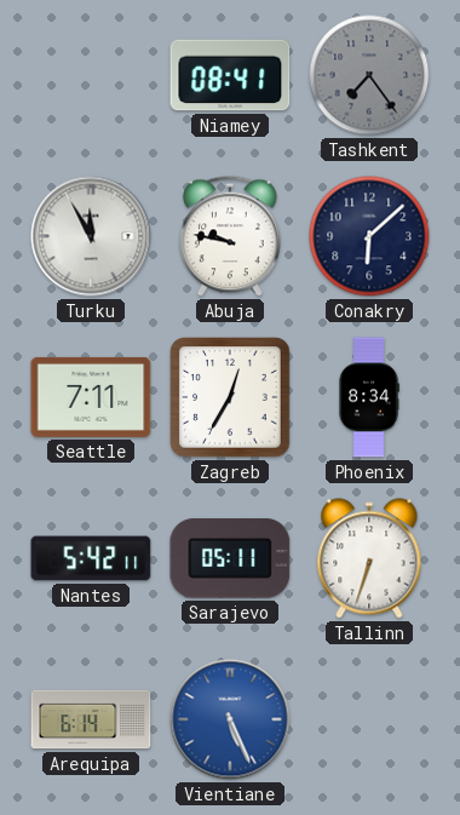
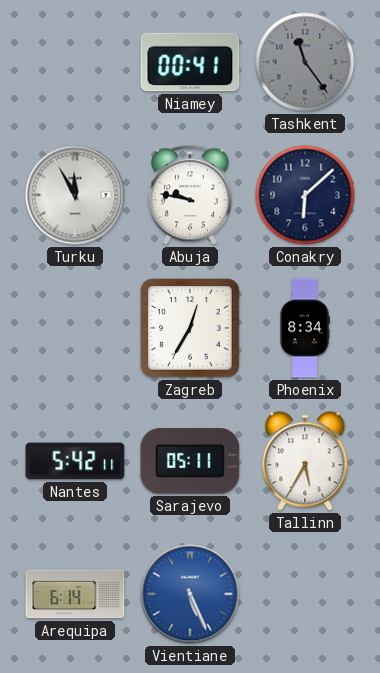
Niamey: 08:41 -> 00:41 (190, 62)
Tashkent: 7:24 -> 11:24 (305, 62)
Seattle: 7:11 -> none (91, 397)
Tallinn: 6:33 -> 5:35 (305, 461)
